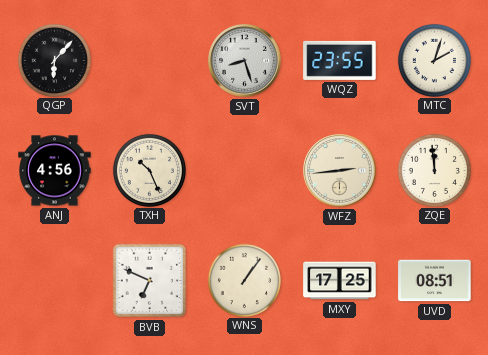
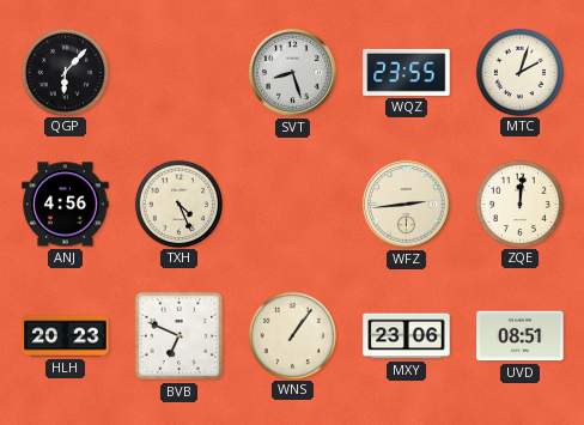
TXH: 10:26 -> 4:26 (178, 204)
ZQE: 11:59 -> 12:01 (519, 204)
HLH: none -> 20:23 (66, 336)
MXY: 17:25 -> 23:06 (407, 336)
